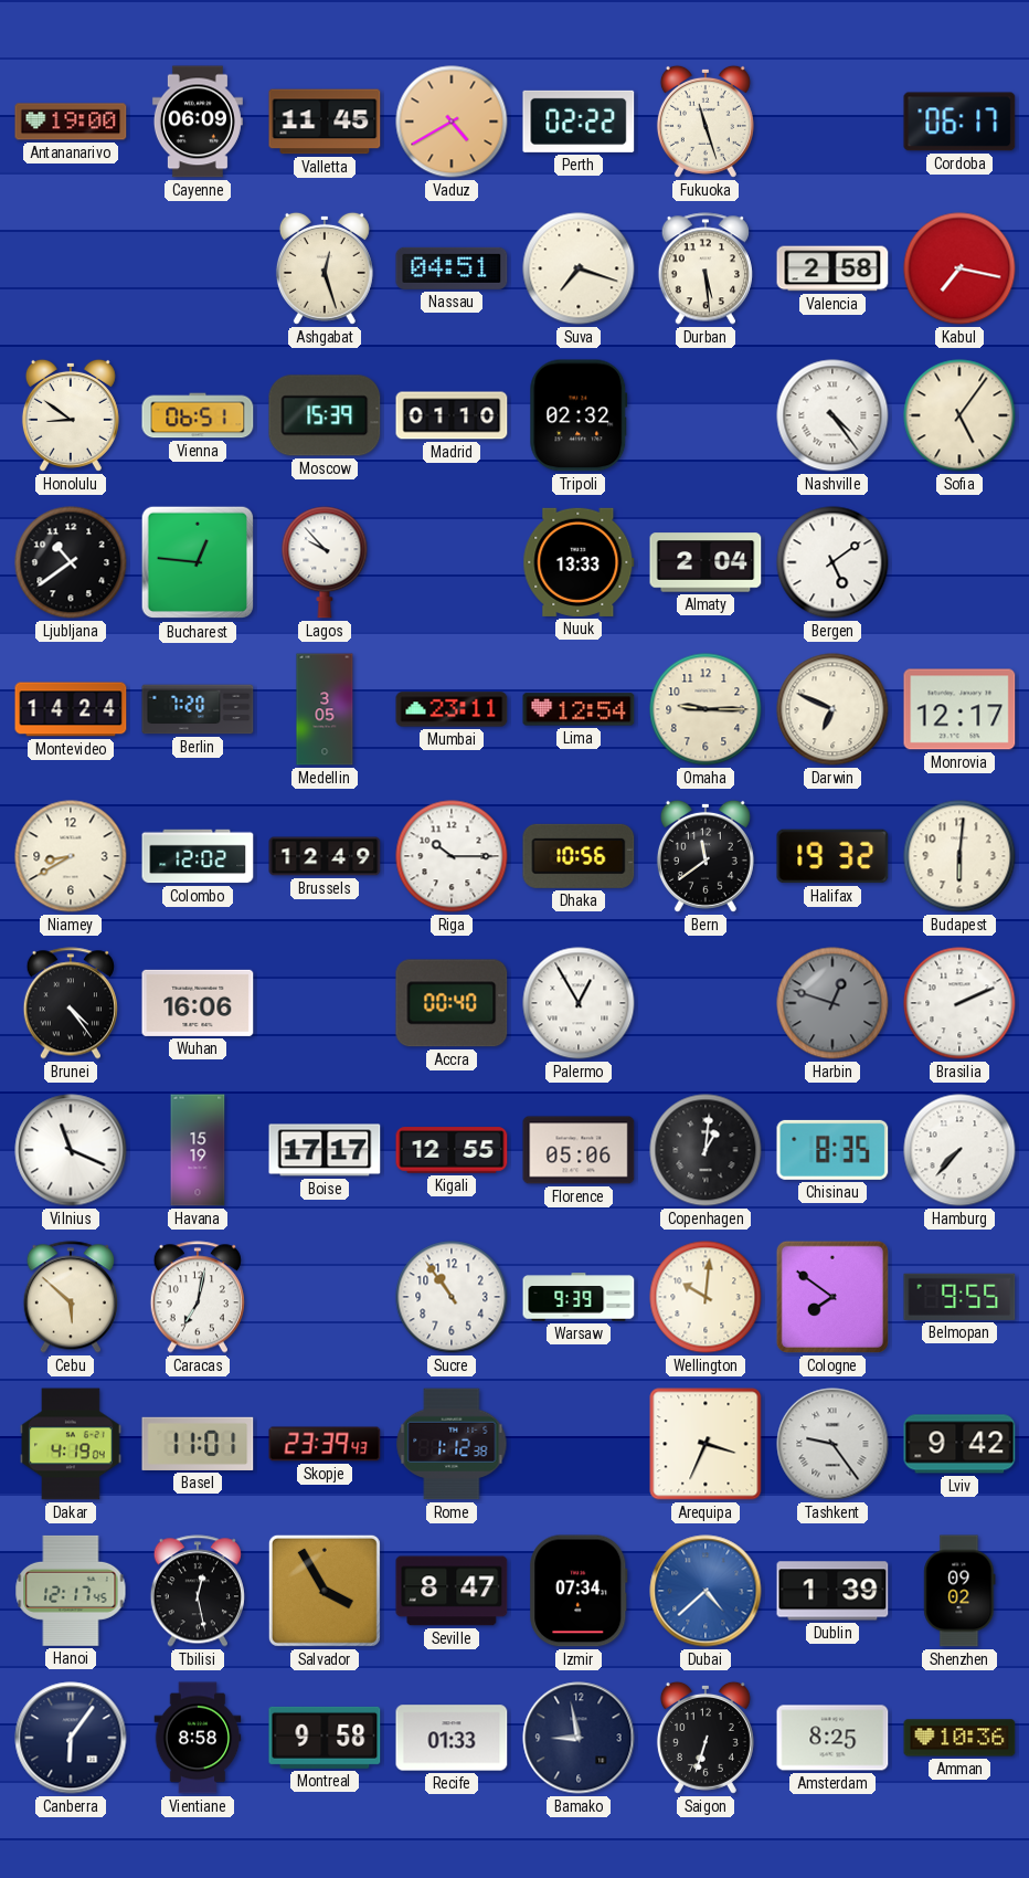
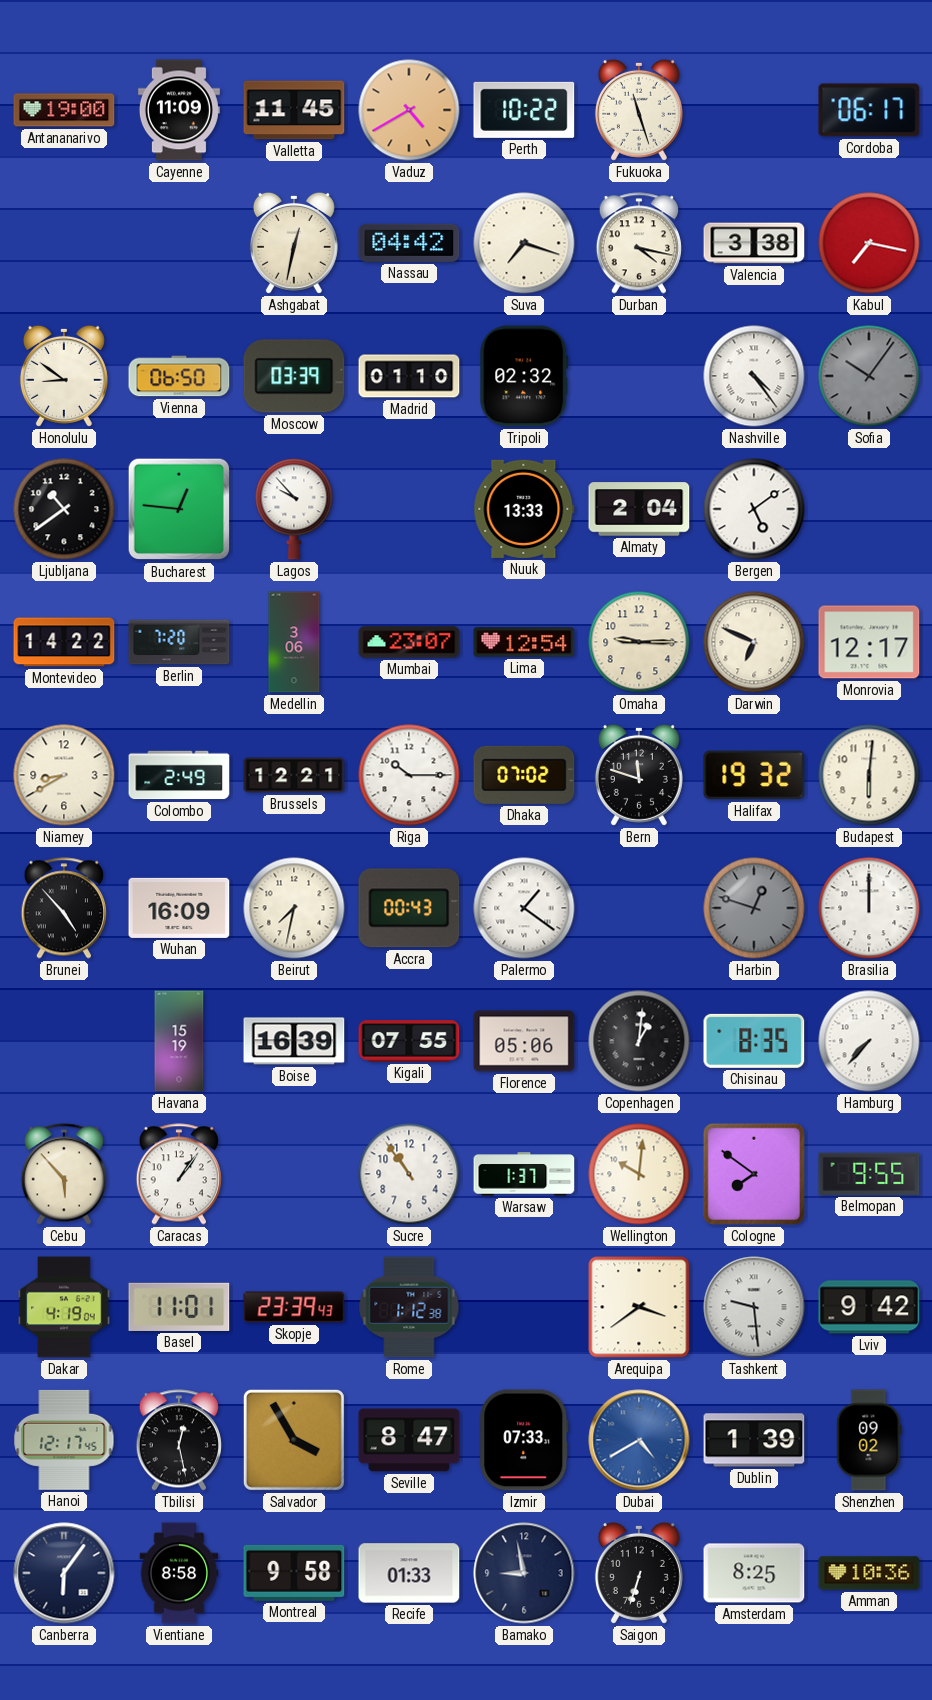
Cayenne: 06:09 -> 11:09 (179, 110)
Perth: 02:22 -> 10:22 (524, 110)
Ashgabat: 12:27 -> 12:32 (294, 243)
Nassau: 04:51 -> 04:42 (409, 243)
Durban: 5:29 -> 4:17 (639, 243)
Valencia: 2:58 -> 3:38 (754, 243)
Vienna: 06:51 -> 06:50 (179, 376)
Moscow: 15:39 -> 03:39 (294, 376)
Sofia: 5:06 -> 10:06 (869, 376)
Sofia dial: cream -> grey (869, 376)
Montevideo: 14:24 -> 14:22 (64, 642)
Medellin: 3:05 -> 3:06 (294, 642)
Mumbai: 23:11 -> 23:07 (409, 642)
Colombo: 12:02 -> 2:49 (179, 775)
Brussels: 12:49 -> 12:21 (294, 775)
Dhaka: 10:56 -> 07:02 (524, 775)
Bern: 11:39 -> 11:48 (639, 775)
Brunei: 4:24 -> 4:53 (64, 908)
Wuhan: 16:06 -> 16:09 (179, 908)
Beirut: none -> 7:32 (294, 908)
Accra: 00:40 -> 00:43 (409, 908)
Palermo: 12:55 -> 1:21 (524, 908)
Brasilia: 2:11 -> 12:00 (869, 908)
Vilnius: 11:19 -> none (71, 1150)
Boise: 17:17 -> 16:39 (294, 1041)
Kigali: 12:55 -> 07:55 (409, 1041)
Cebu: 5:52 -> 5:53 (64, 1174)
Caracas: 7:02 -> 1:06 (179, 1174)
Warsaw: 9:39 -> 1:37 (524, 1174)
Arequipa: 3:34 -> 3:39 (639, 1307)
Tashkent: 9:24 -> 9:29 (754, 1307)
Izmir: 07:34 -> 07:33 (524, 1440)
Dubai: 4:38 -> 4:40 (639, 1440)
